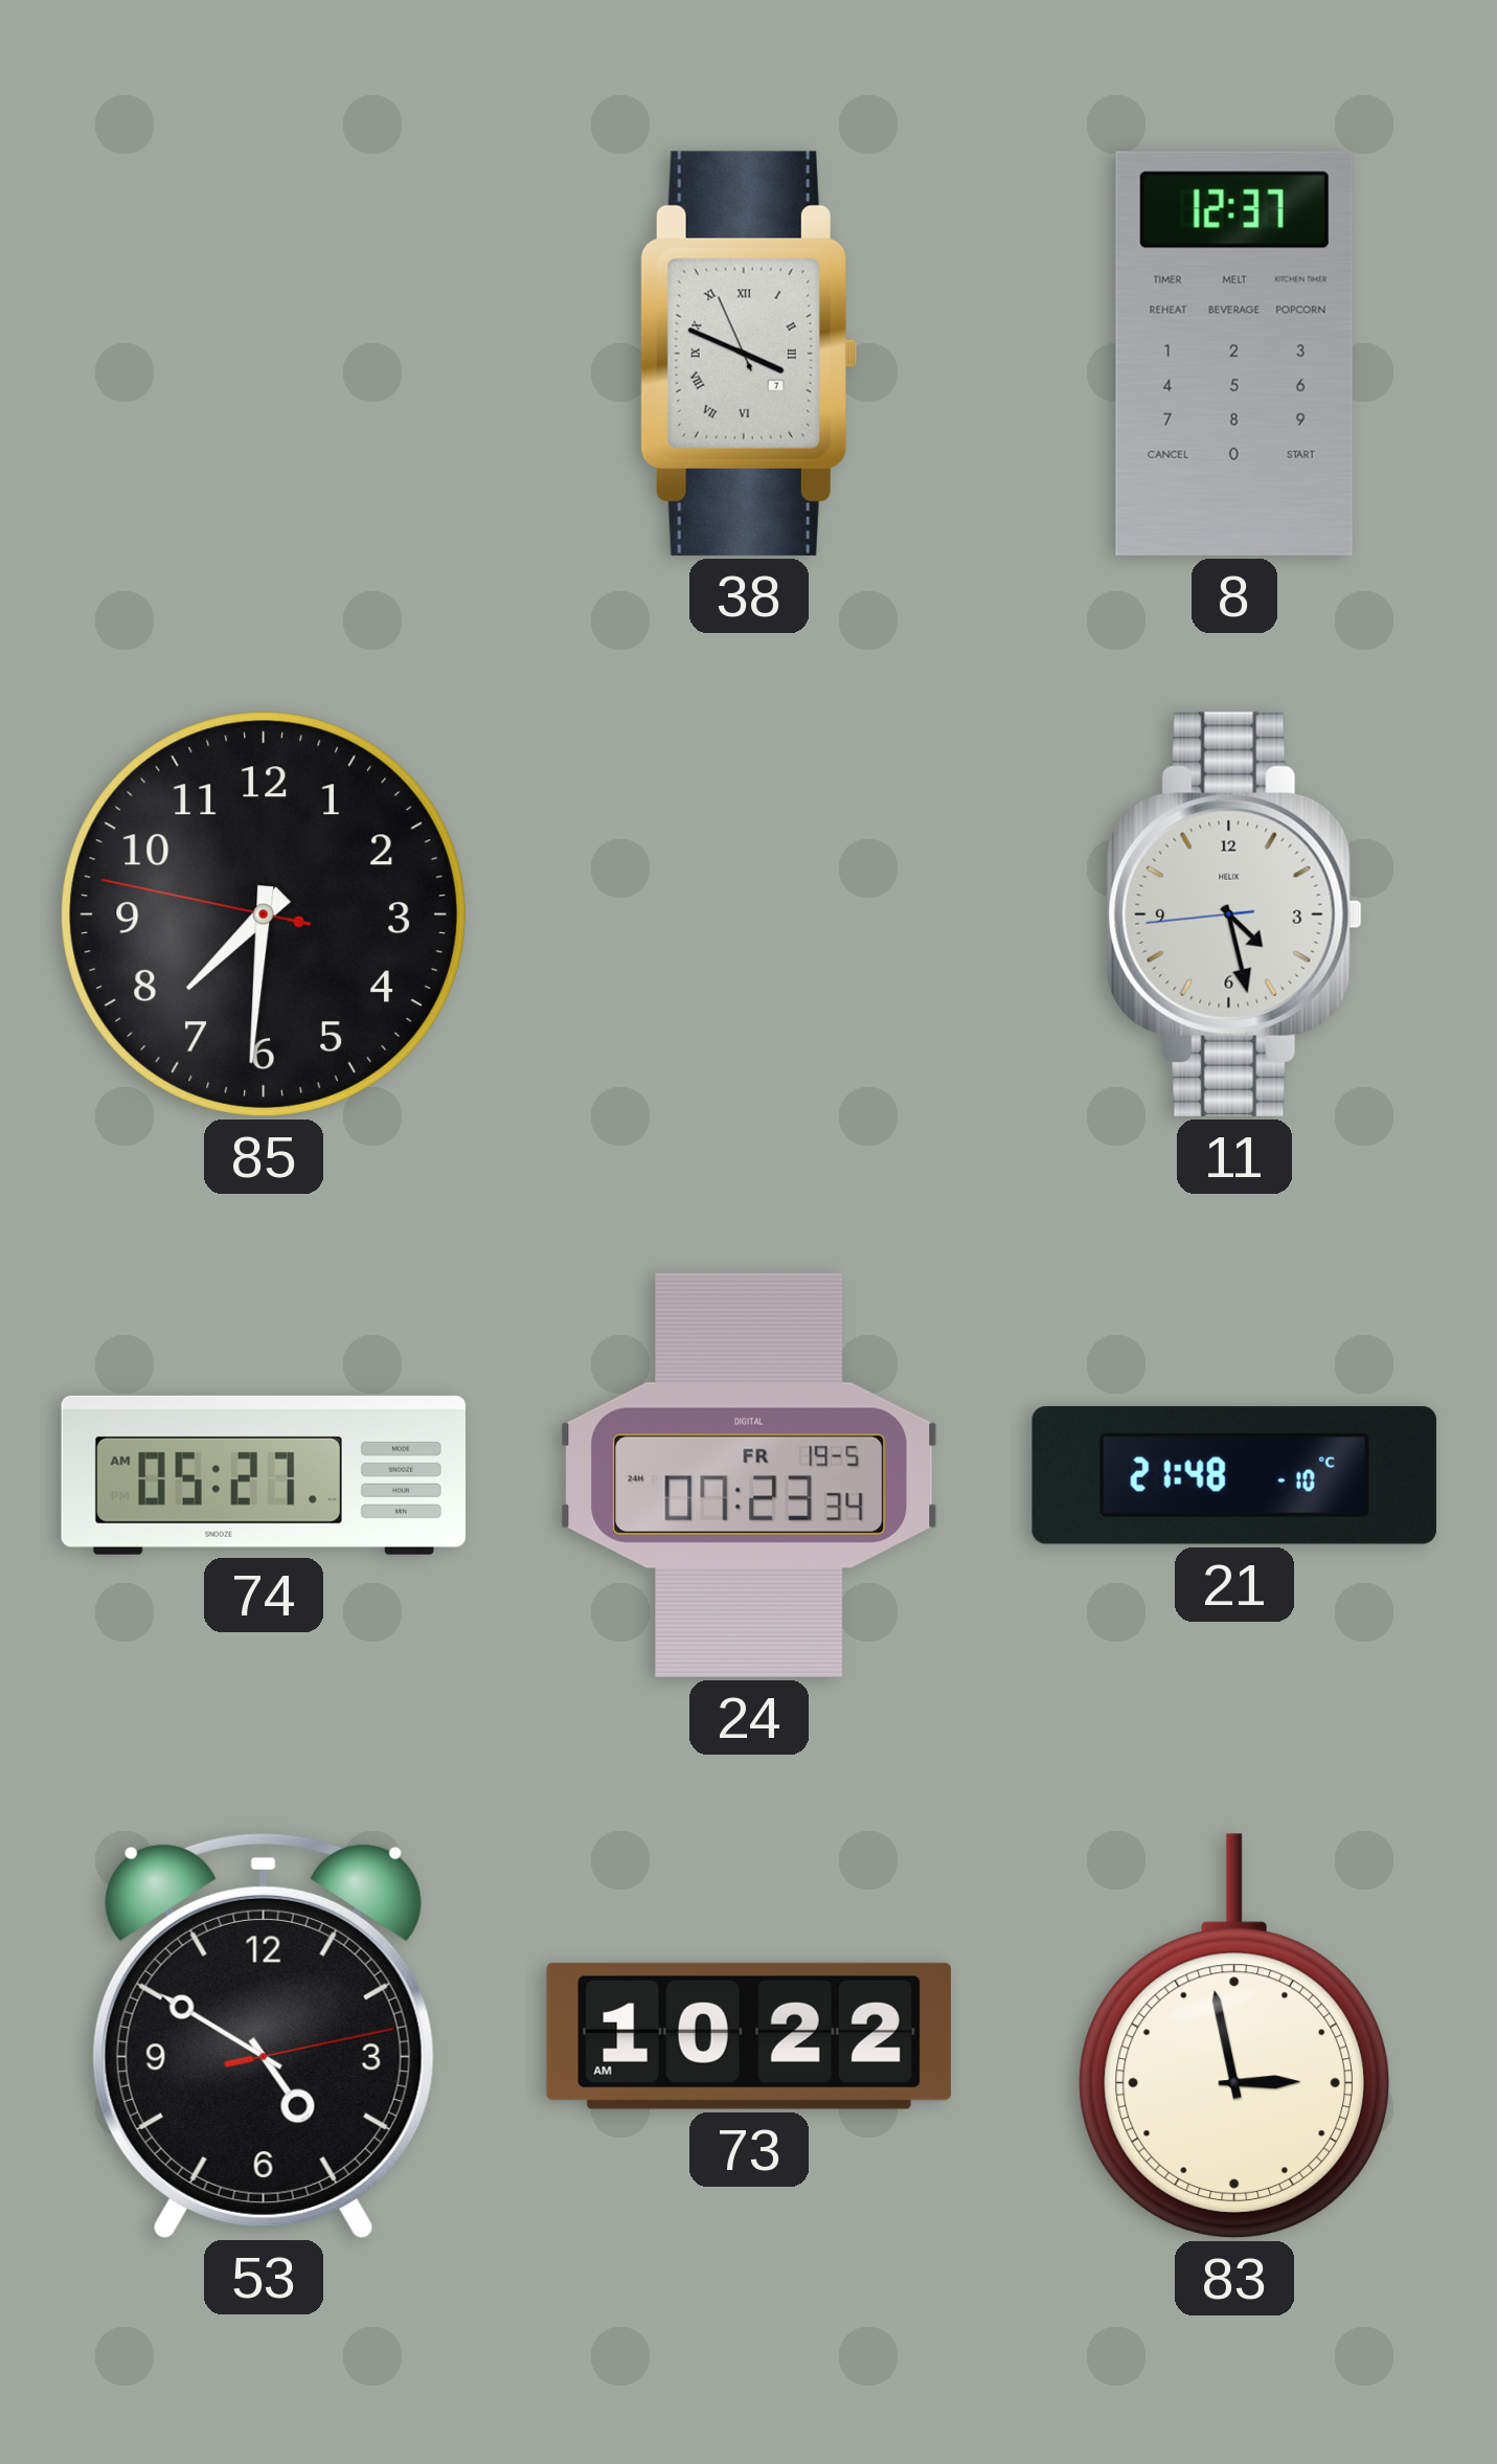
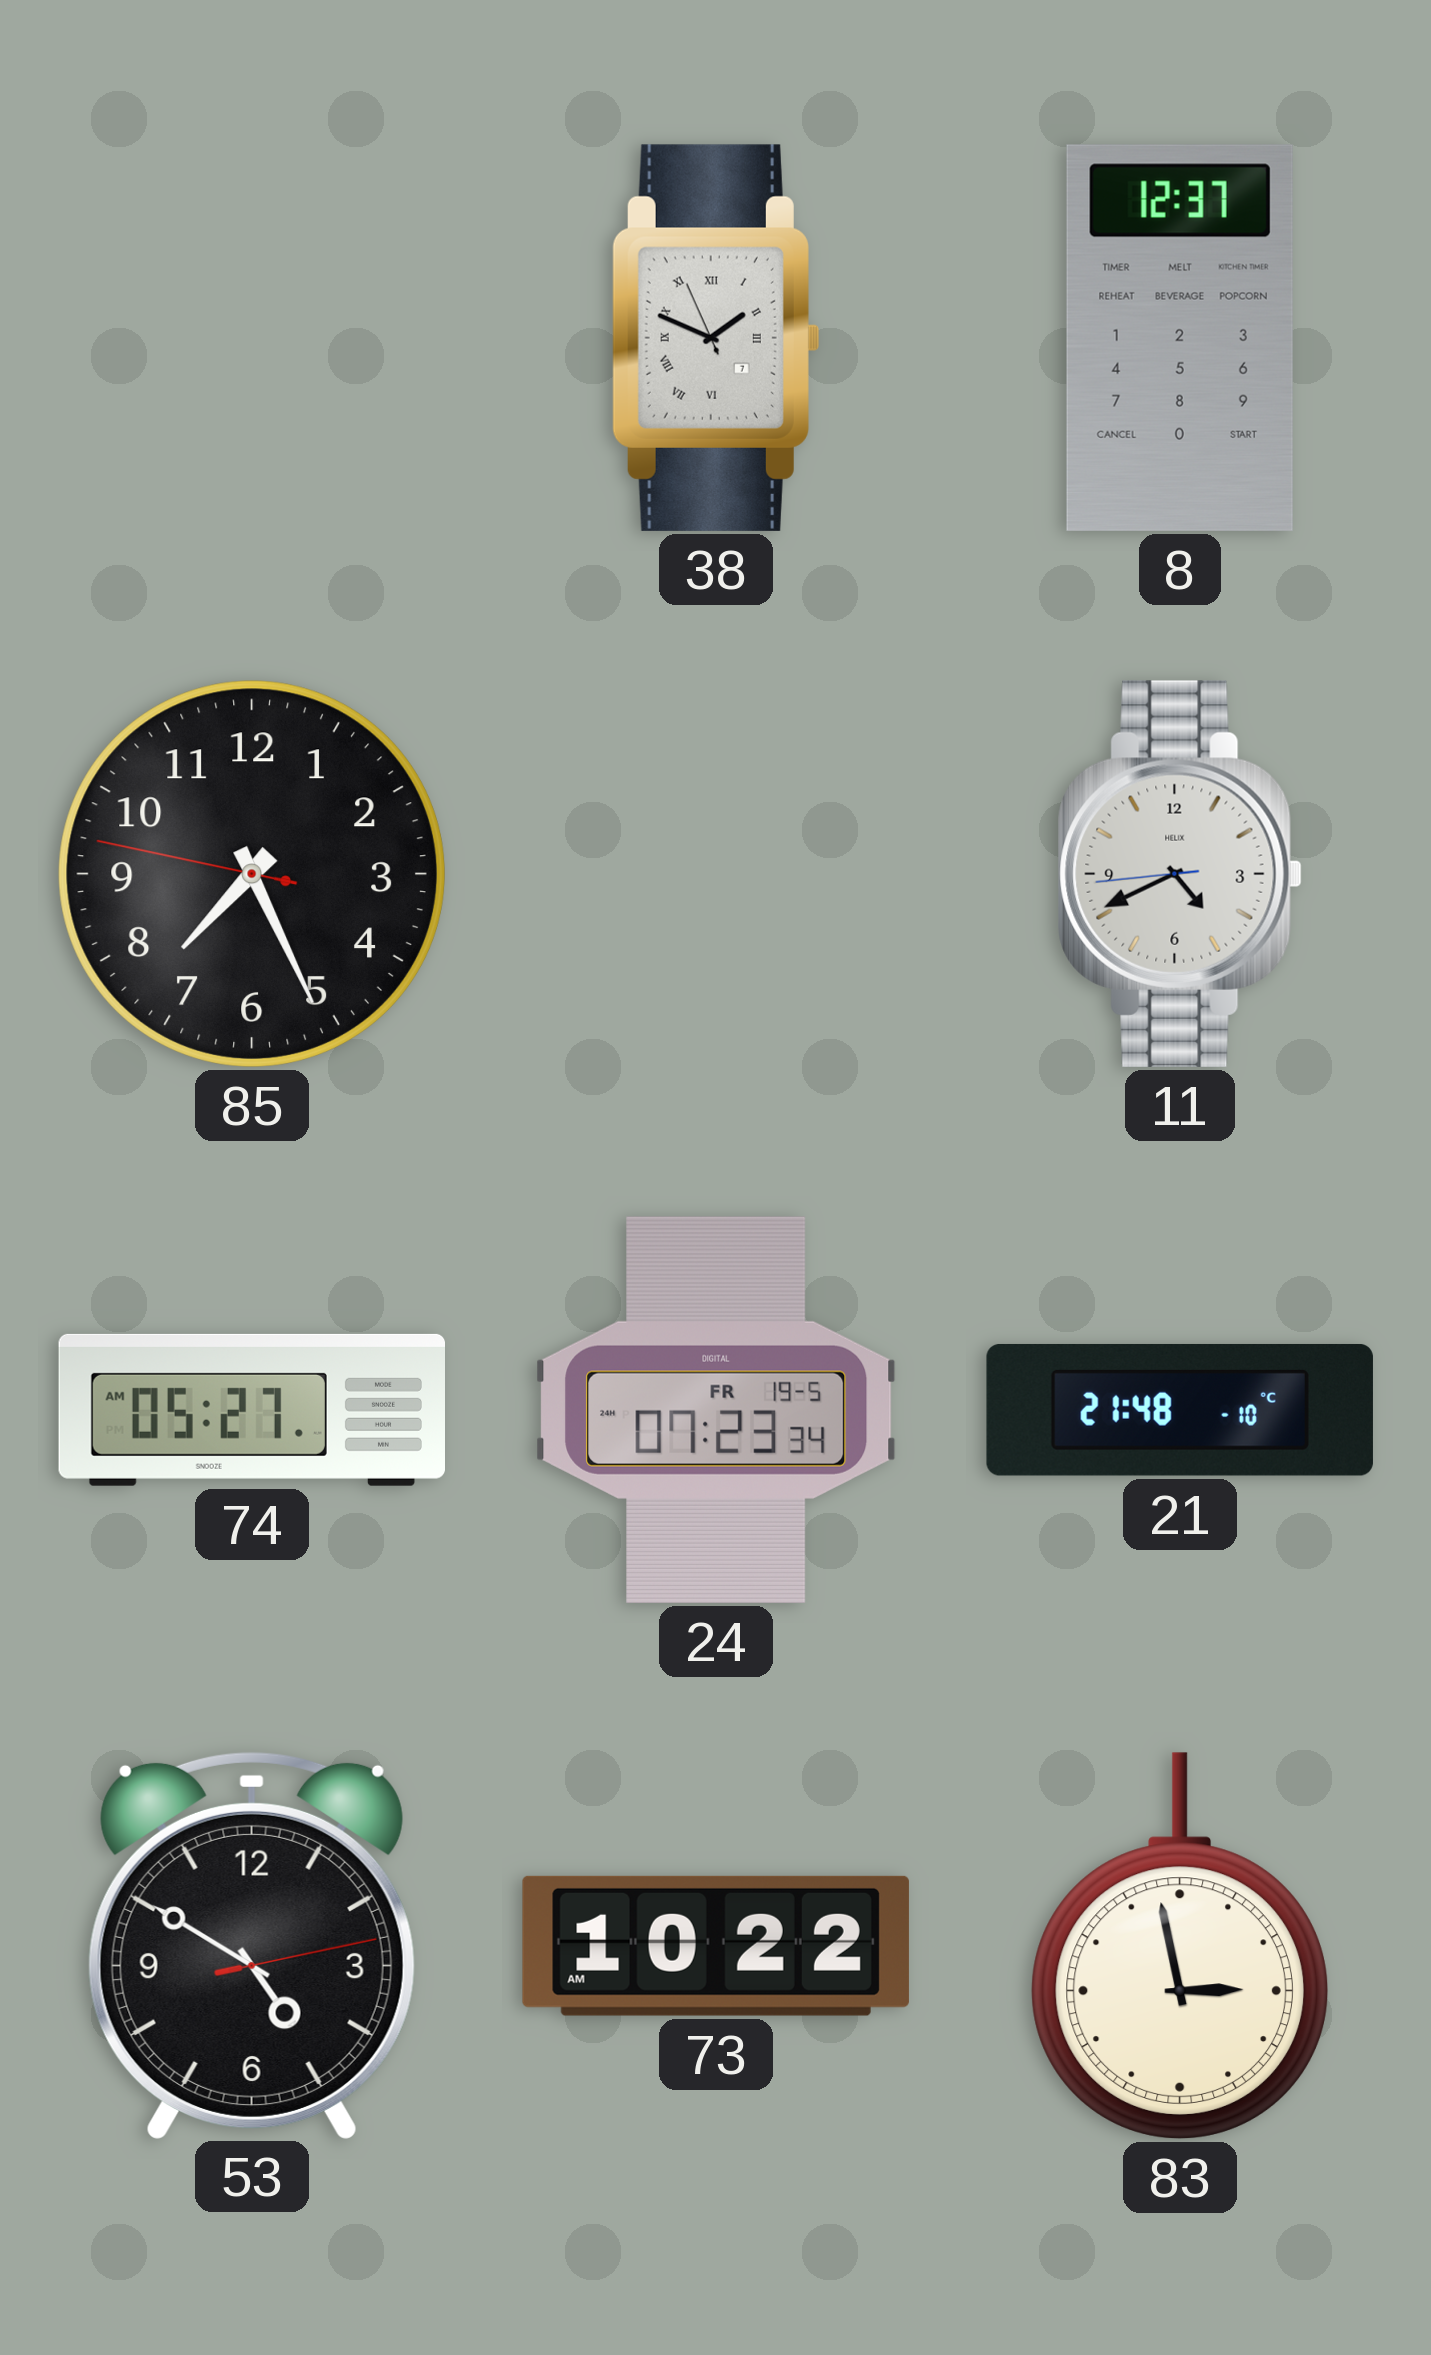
38: 3:48 -> 1:48 (715, 338)
85: 7:30 -> 7:25 (252, 874)
11: 4:27 -> 4:40 (1180, 874)
